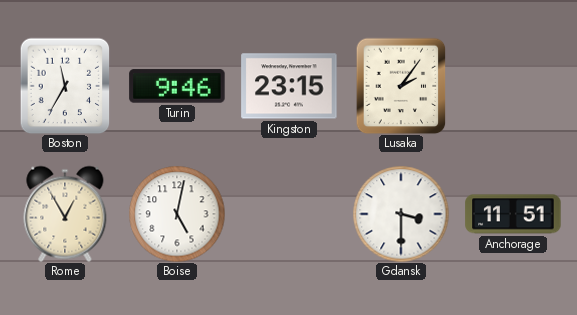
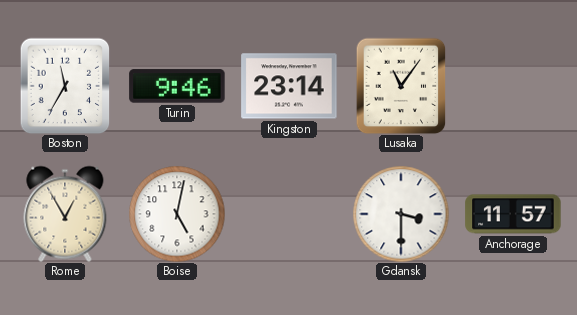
Kingston: 23:15 -> 23:14 (289, 86)
Lusaka: 2:06 -> 11:06 (401, 86)
Anchorage: 11:51 -> 11:57 (513, 214)
